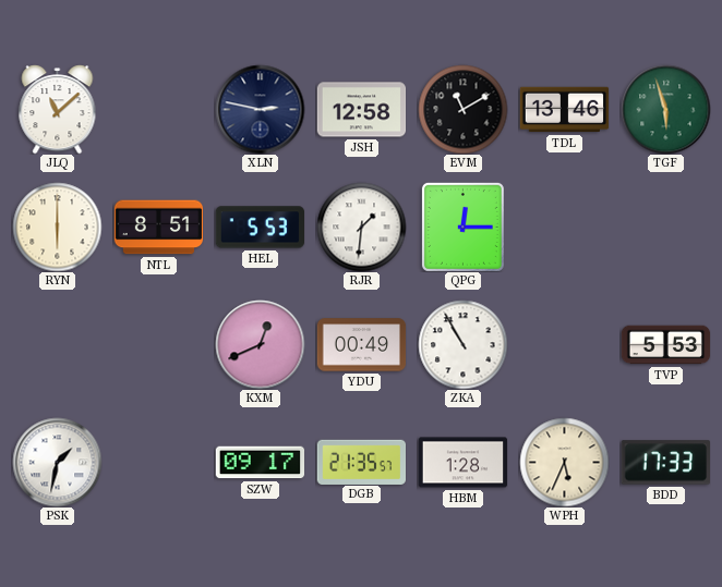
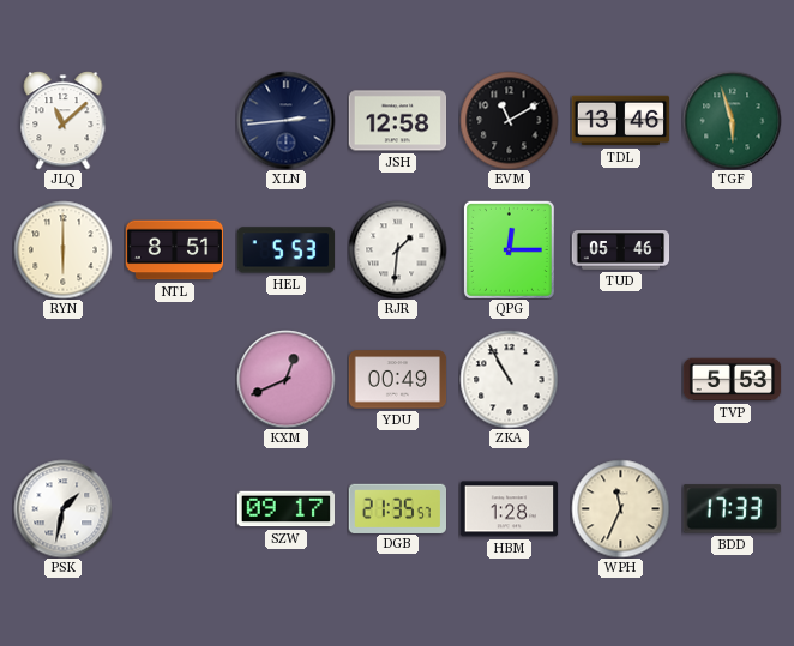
XLN: 2:47 -> 2:44 (285, 120)
TUD: none -> 05:46 (620, 250)
WPH: 5:34 -> 11:34 (620, 508)
